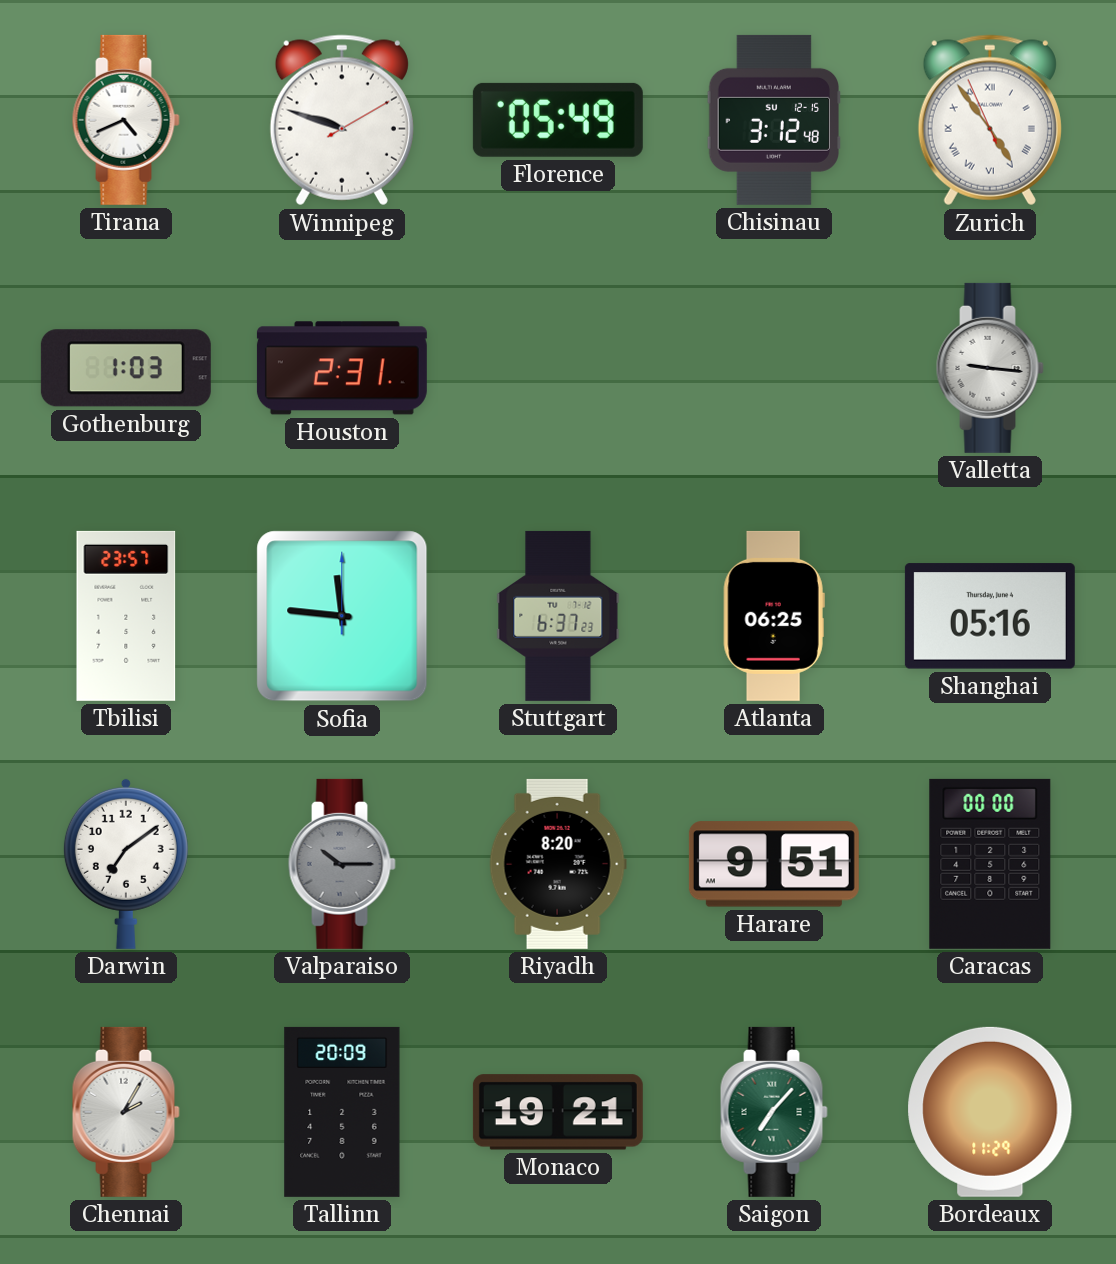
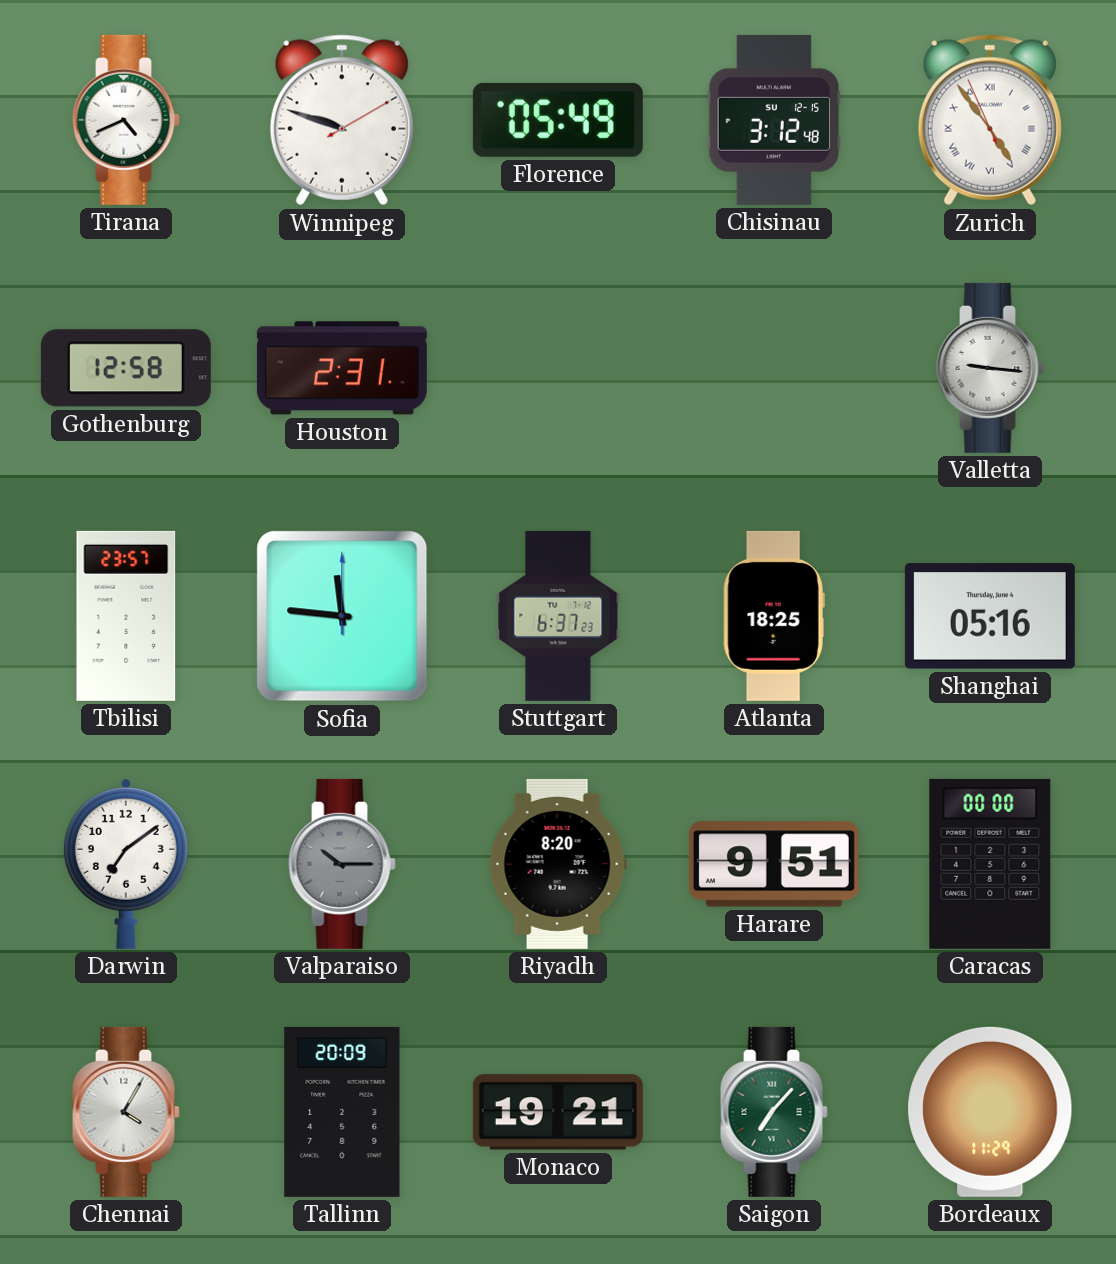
Gothenburg: 1:03 -> 12:58 (126, 368)
Atlanta: 06:25 -> 18:25 (774, 616)
Chennai: 2:05 -> 4:05 (126, 1112)
